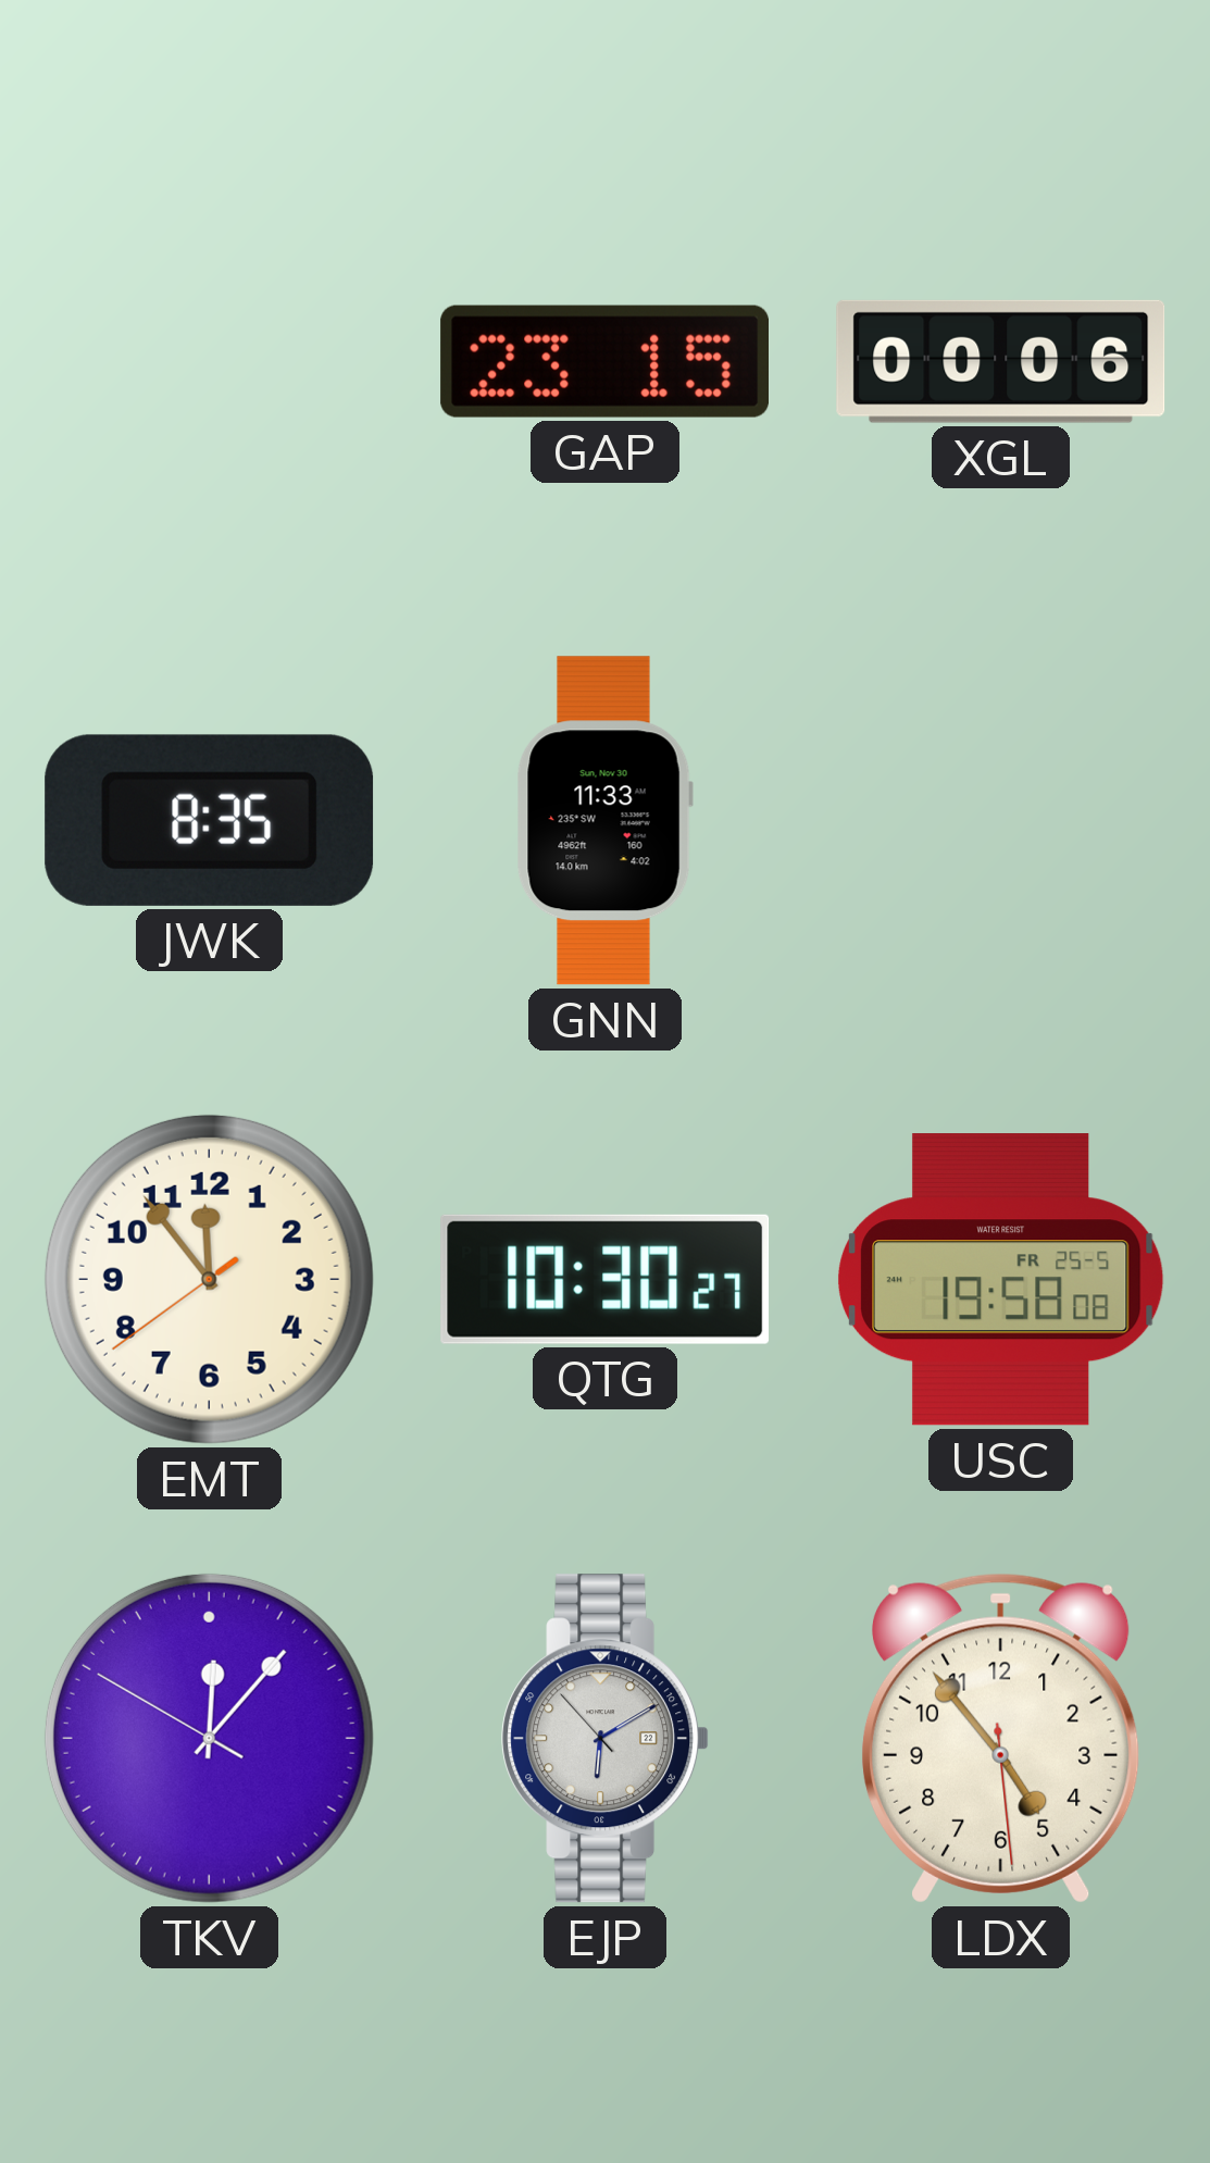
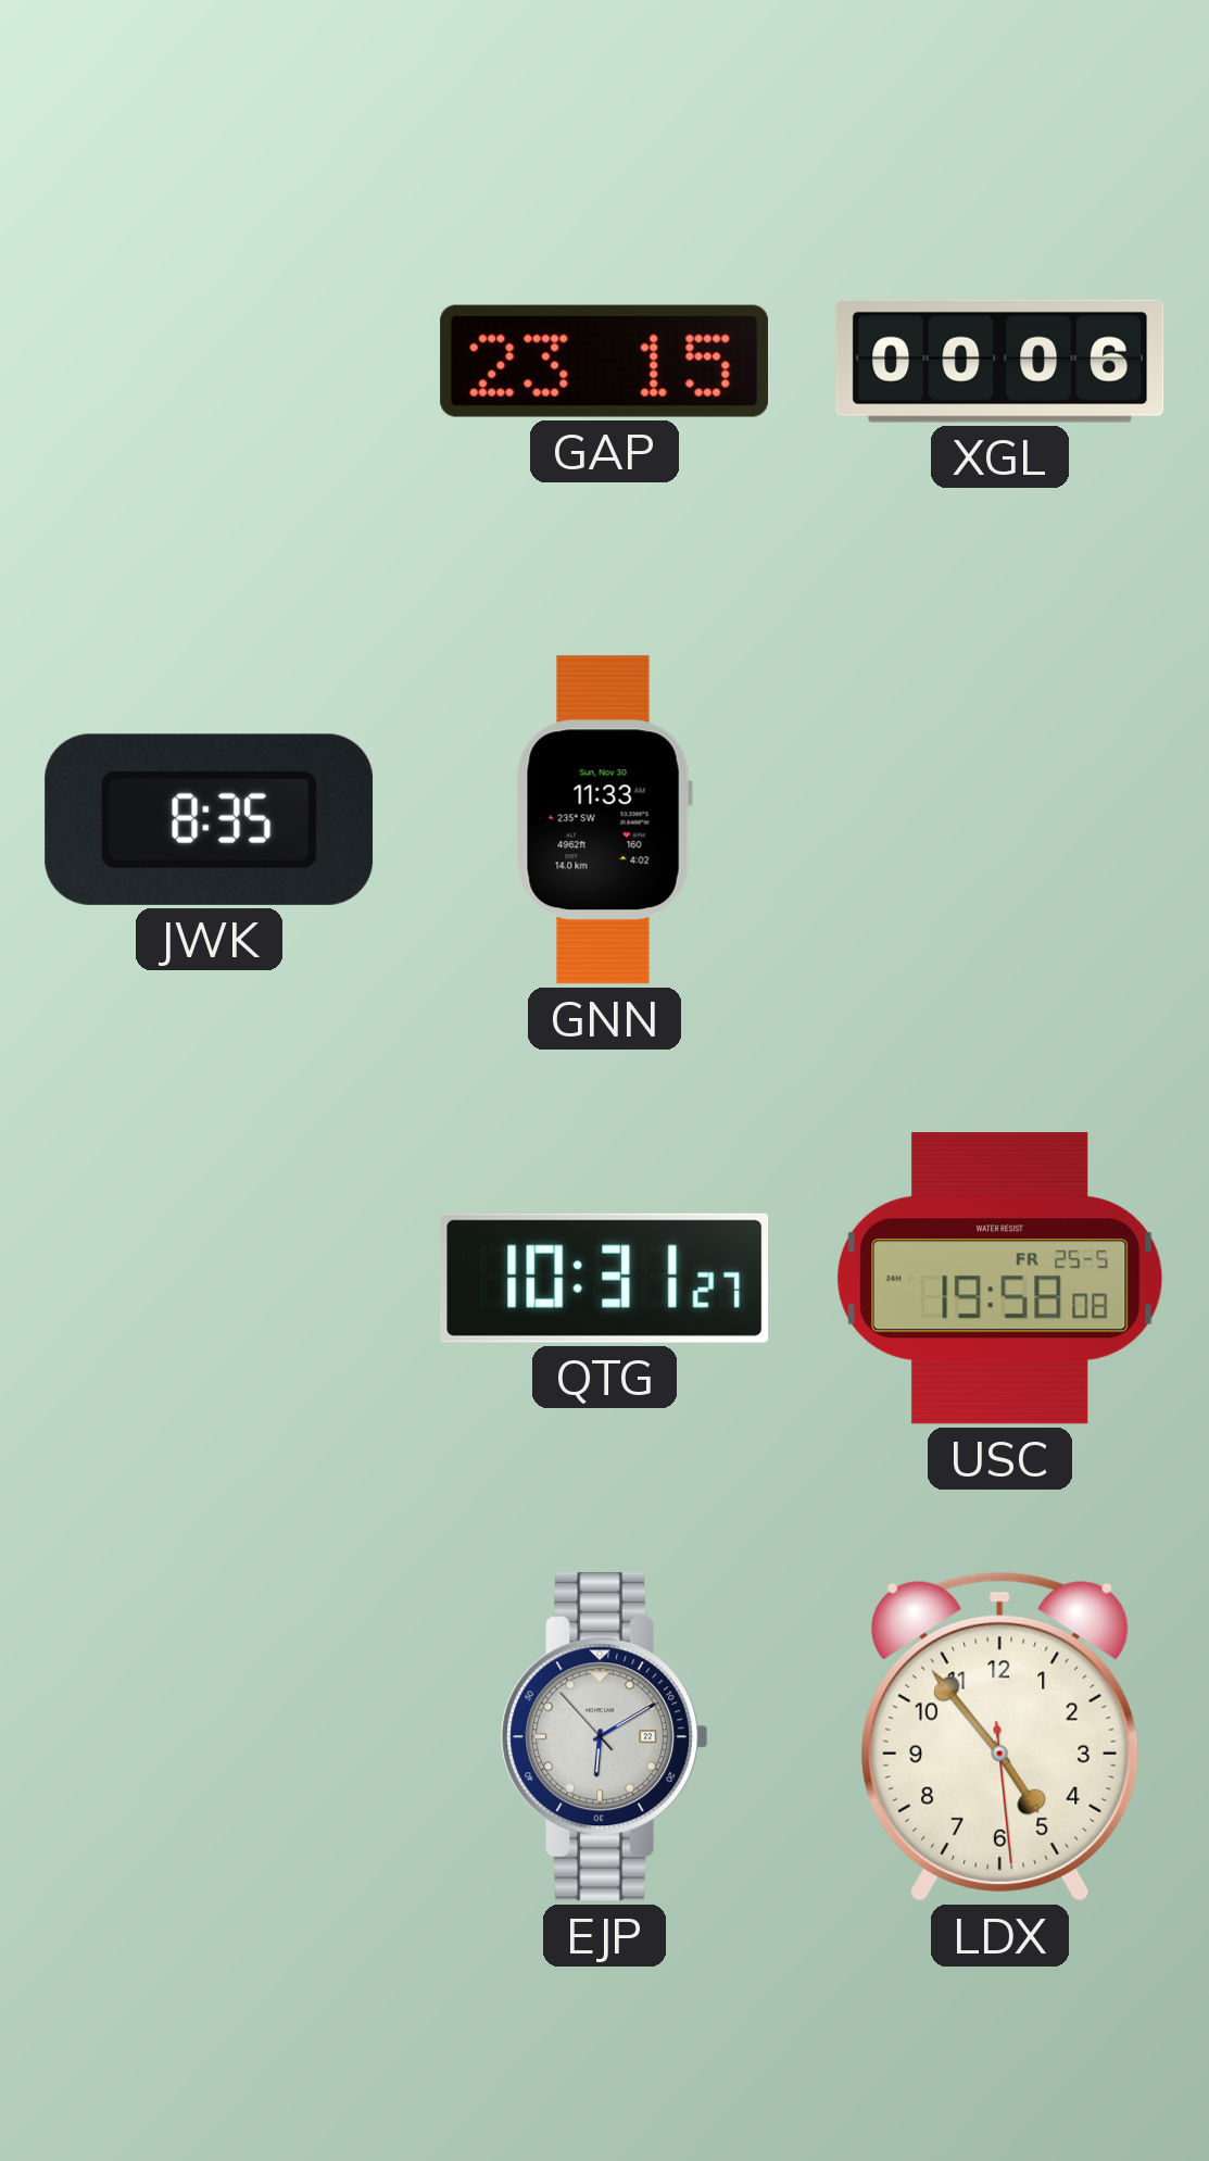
EMT: 11:53 -> none (209, 1279)
QTG: 10:30 -> 10:31 (605, 1278)
TKV: 12:06 -> none (209, 1738)
